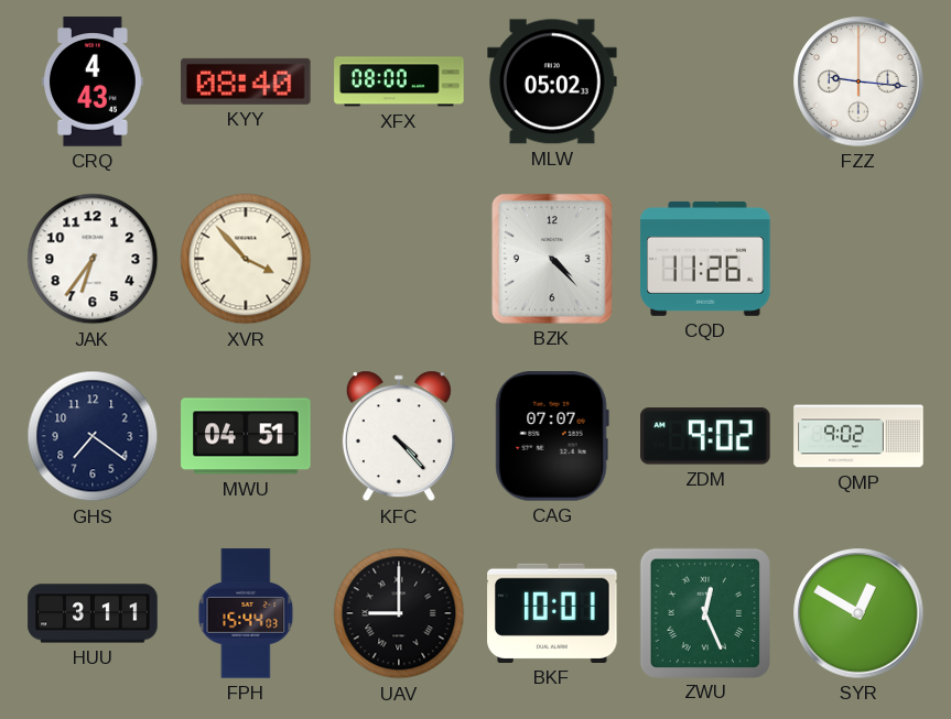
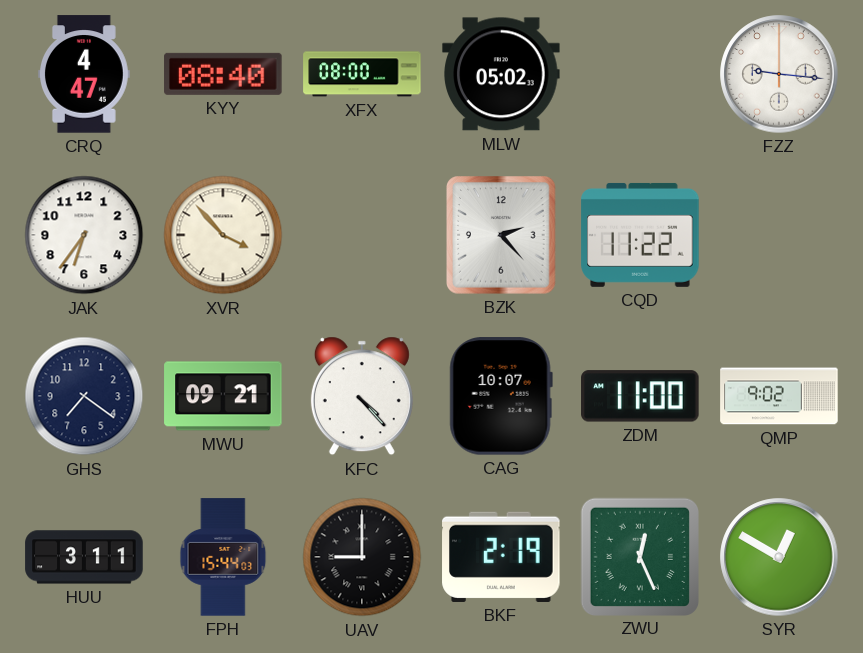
CRQ: 4:43 -> 4:47 (85, 74)
BZK: 4:23 -> 2:23 (501, 235)
CQD: 11:26 -> 11:22 (640, 235)
MWU: 04:51 -> 09:21 (223, 396)
CAG: 07:07 -> 10:07 (501, 396)
ZDM: 9:02 -> 11:00 (640, 396)
BKF: 10:01 -> 2:19 (501, 557)
